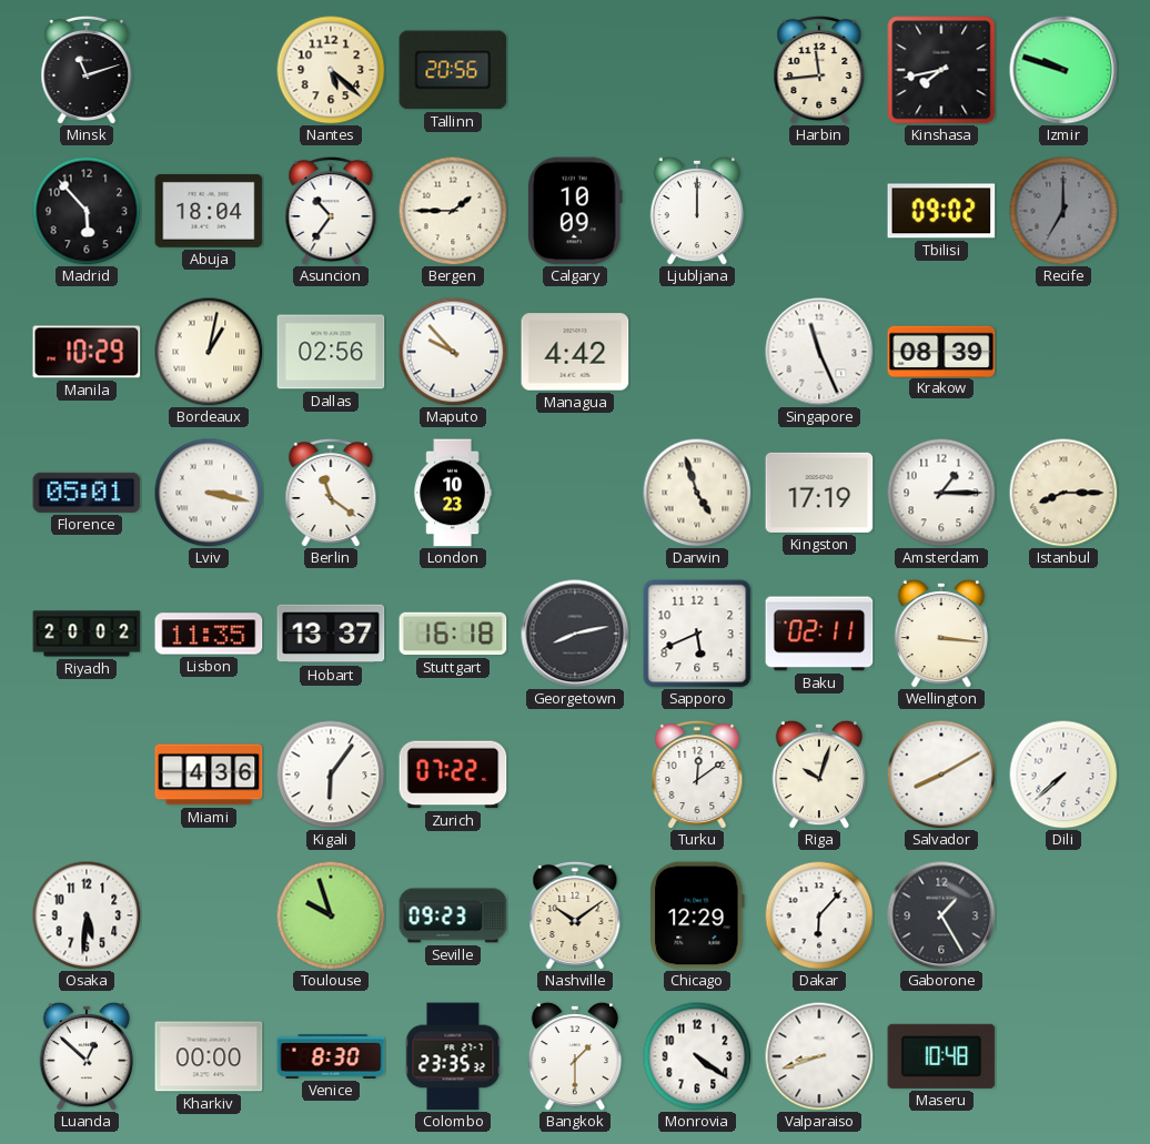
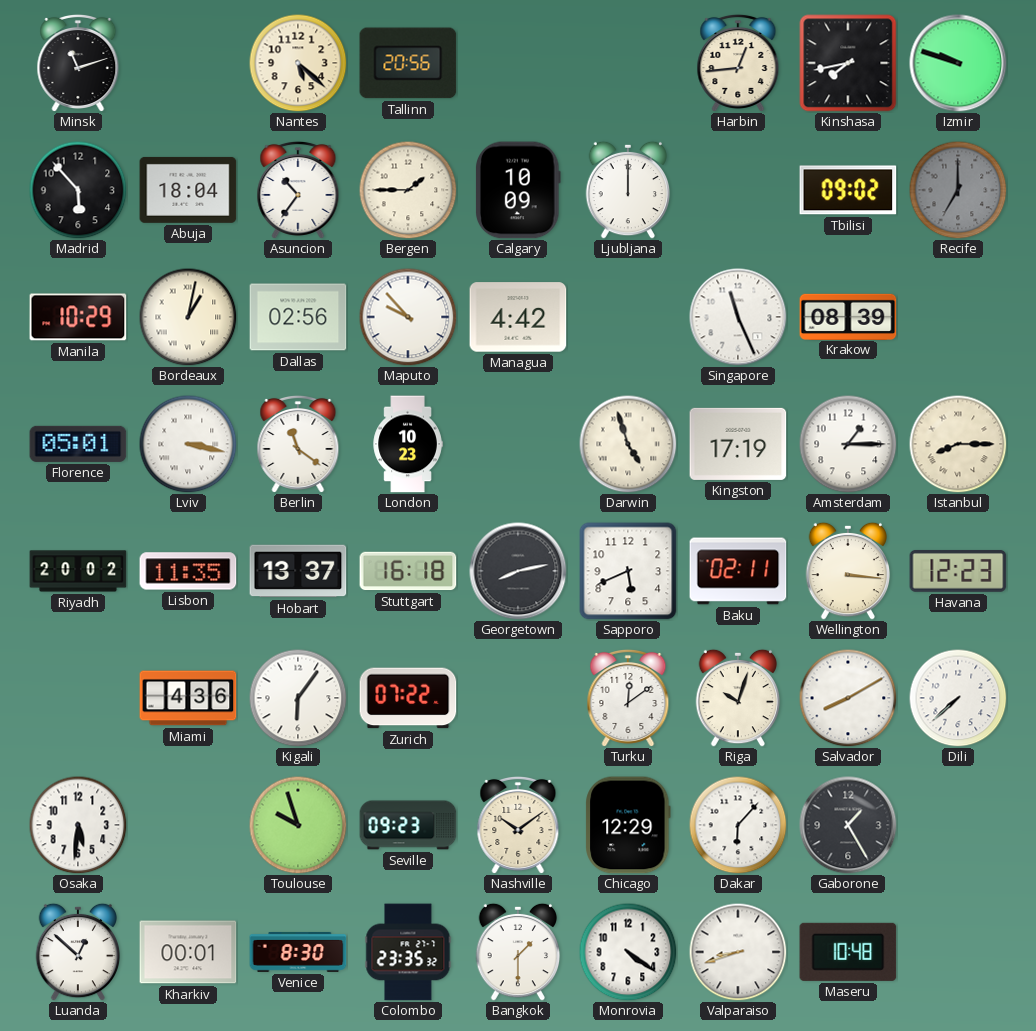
Harbin: 11:44 -> 12:44 (738, 63)
Havana: none -> 12:23 (958, 571)
Kharkiv: 00:00 -> 00:01 (188, 952)
